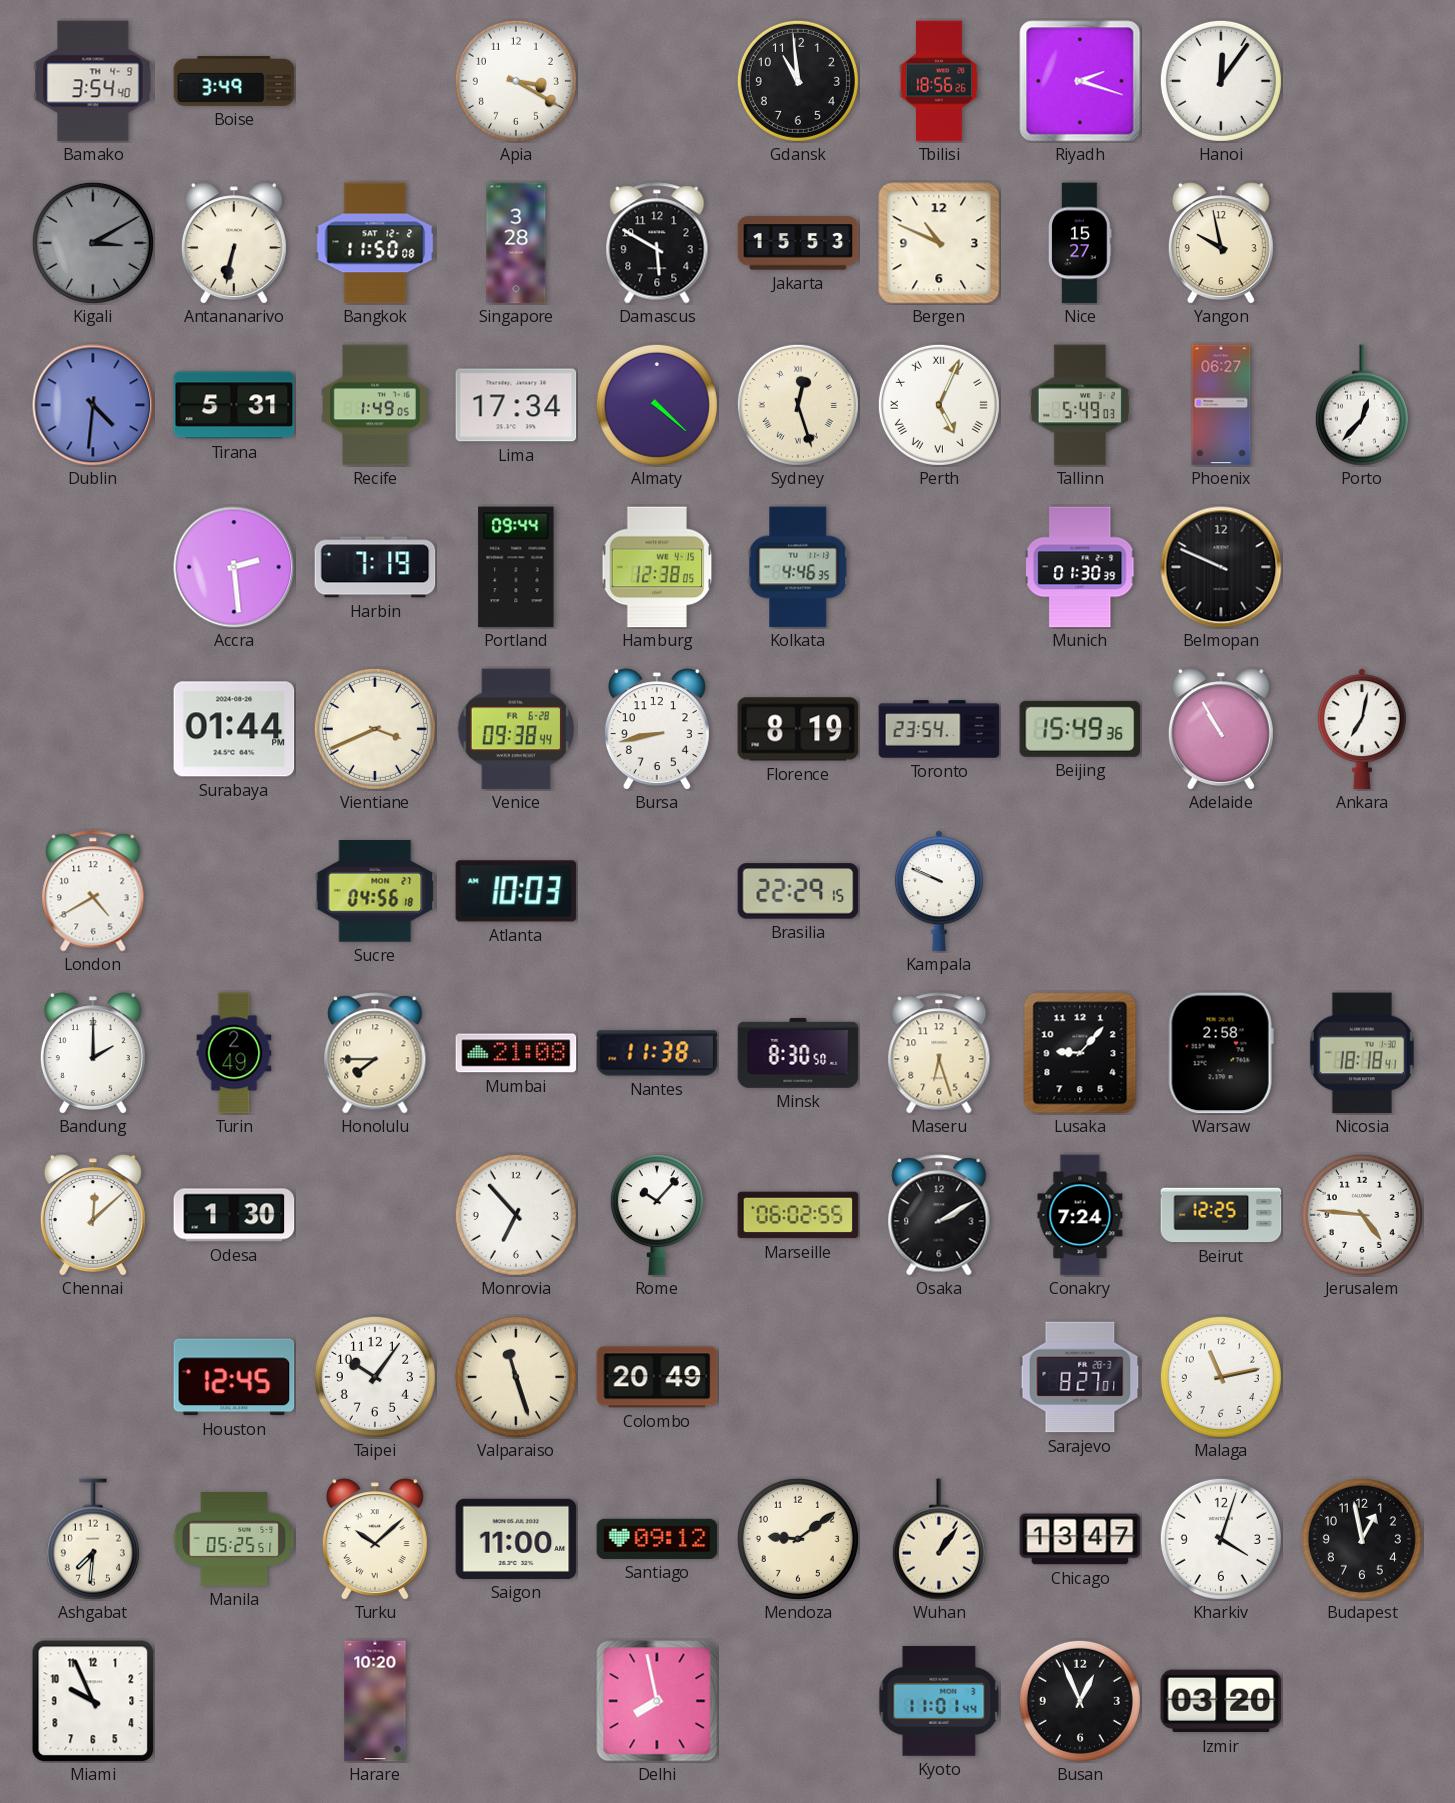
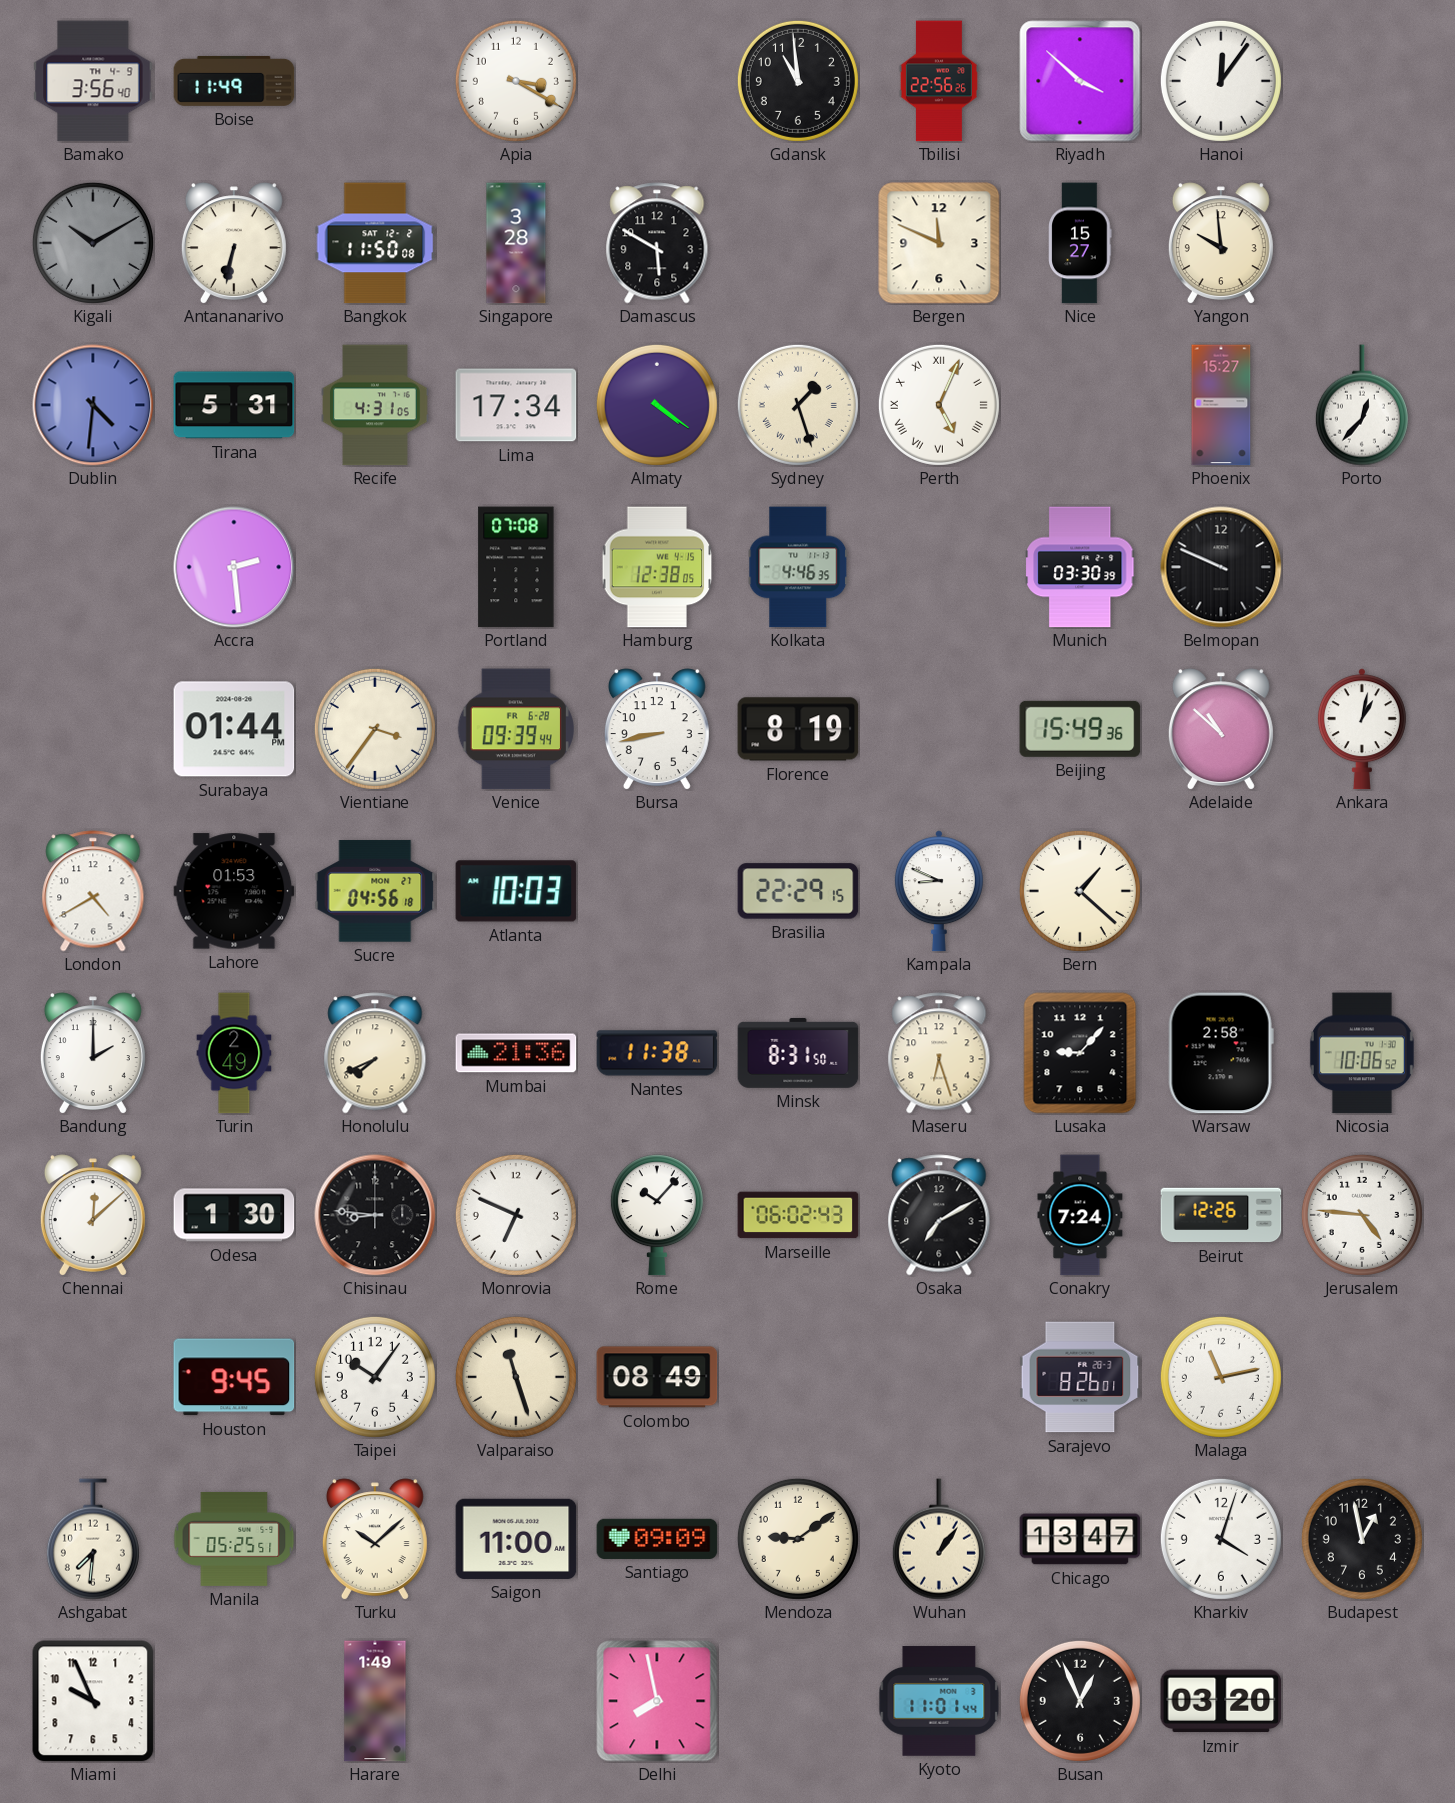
Bamako: 3:54 -> 3:56 (93, 81)
Boise: 3:49 -> 11:49 (234, 81)
Tbilisi: 18:56 -> 22:56 (939, 81)
Riyadh: 2:18 -> 3:52 (1080, 81)
Kigali: 3:10 -> 10:10 (93, 243)
Jakarta: 15:53 -> none (798, 243)
Bergen: 10:49 -> 11:49 (939, 243)
Yangon: 9:58 -> 9:59 (1221, 243)
Recife: 1:49 -> 4:31 (375, 405)
Almaty: 4:22 -> 4:21 (657, 405)
Sydney: 12:27 -> 1:27 (798, 405)
Tallinn: 5:49 -> none (1080, 405)
Phoenix: 06:27 -> 15:27 (1221, 405)
Harbin: 7:19 -> none (375, 567)
Portland: 09:44 -> 07:08 (516, 567)
Munich: 01:30 -> 03:30 (1080, 567)
Vientiane: 3:41 -> 3:36 (375, 729)
Venice: 09:38 -> 09:39 (516, 729)
Toronto: 23:54 -> none (939, 729)
Adelaide: 10:55 -> 10:52 (1221, 729)
Ankara: 7:02 -> 1:02 (1362, 729)
Lahore: none -> 01:53 (234, 891)
Kampala: 9:49 -> 8:49 (939, 891)
Bern: none -> 1:22 (1080, 891)
Honolulu: 7:45 -> 7:41 (375, 1053)
Mumbai: 21:08 -> 21:36 (516, 1053)
Minsk: 8:30 -> 8:31 (798, 1053)
Nicosia: 18:18 -> 10:06 (1362, 1053)
Chisinau: none -> 8:46 (375, 1215)
Monrovia: 6:53 -> 6:49 (516, 1215)
Marseille: 06:02:55 -> 06:02:43 (798, 1215)
Osaka: 2:10 -> 7:10 (939, 1215)
Beirut: 12:25 -> 12:26 (1221, 1215)
Houston: 12:45 -> 9:45 (234, 1377)
Colombo: 20:49 -> 08:49 (657, 1377)
Sarajevo: 8:27 -> 8:26 (1080, 1377)
Santiago: 09:12 -> 09:09 (657, 1539)
Harare: 10:20 -> 1:49 (375, 1701)
